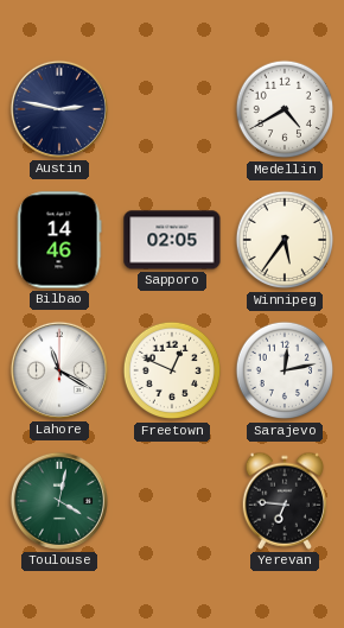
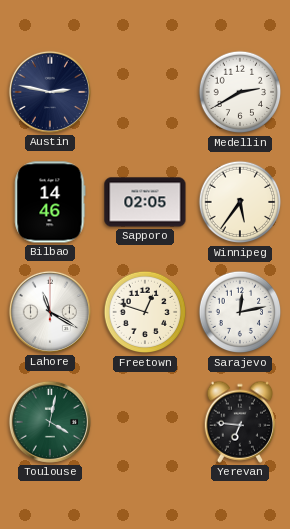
Medellin: 4:40 -> 2:40 (240, 92)
Freetown: 12:49 -> 12:48 (145, 312)
